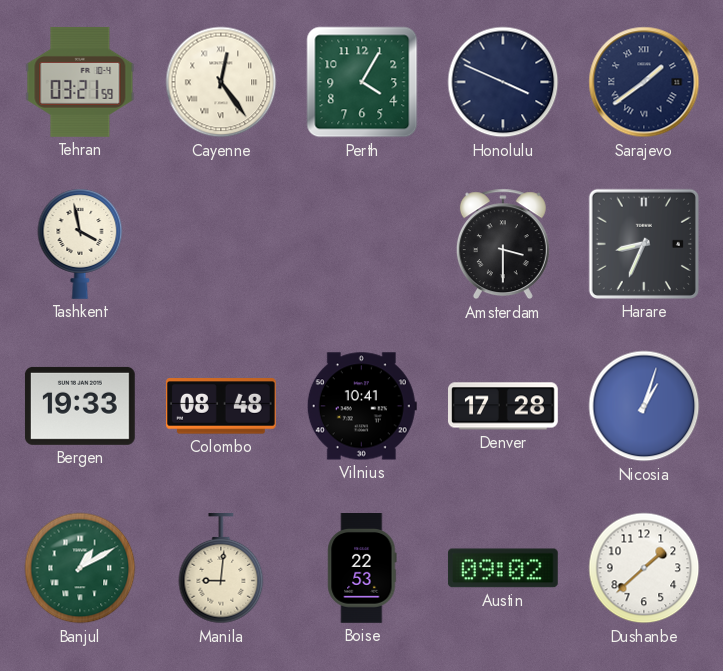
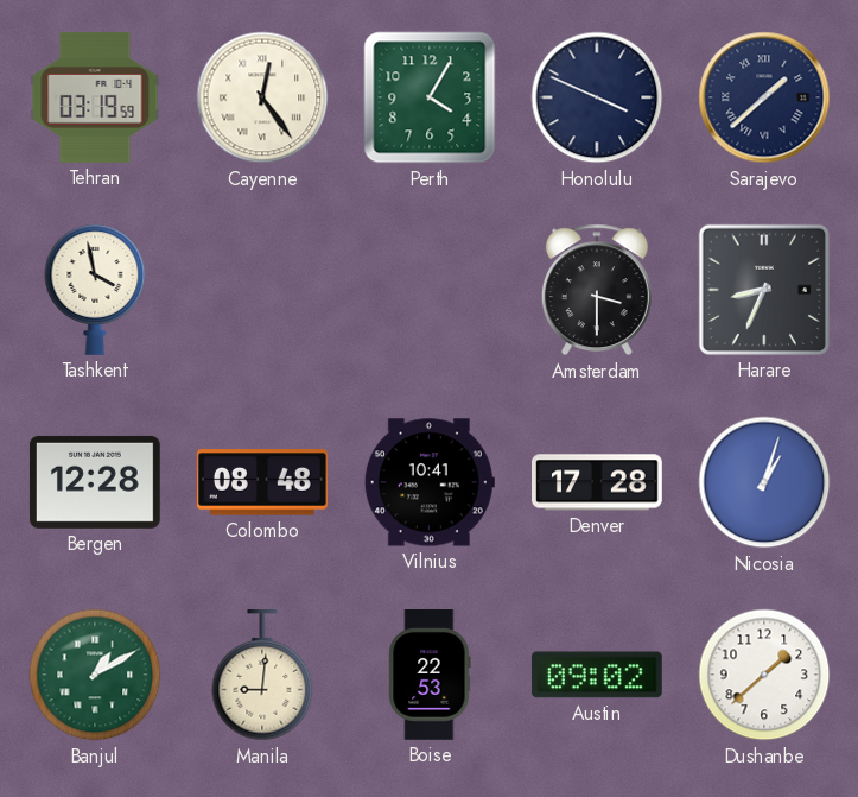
Tehran: 03:21 -> 03:19 (95, 97)
Sarajevo: 1:39 -> 1:38 (764, 97)
Bergen: 19:33 -> 12:28 (95, 482)
